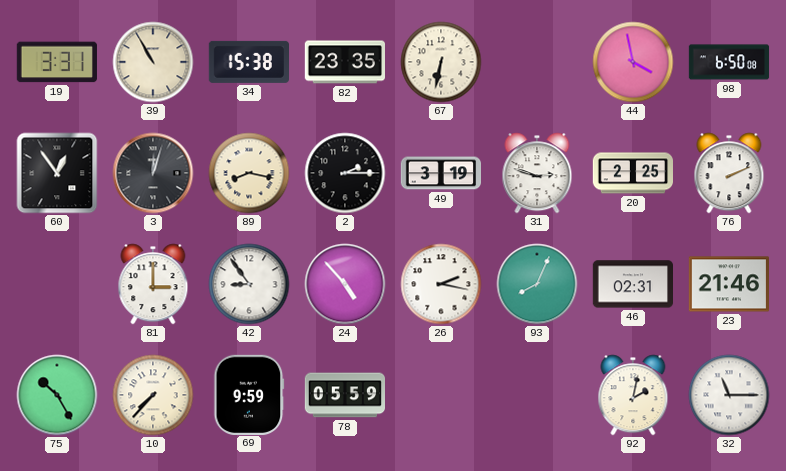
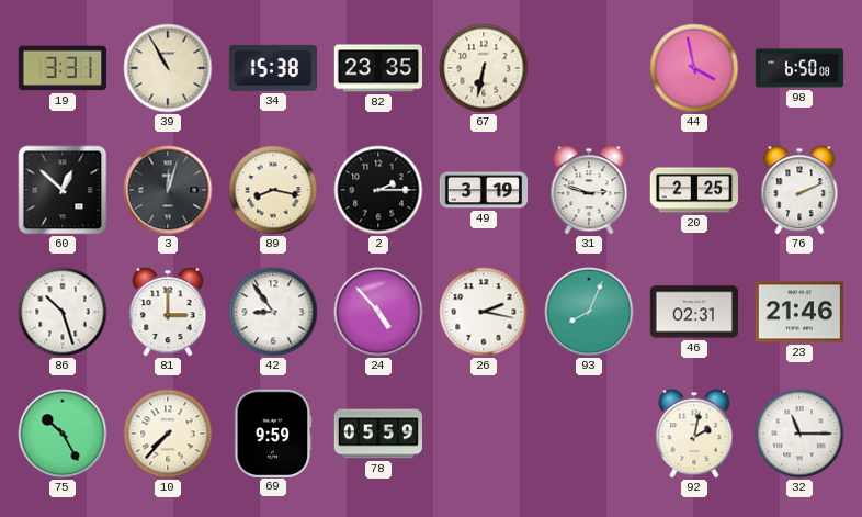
60: 12:54 -> 12:52 (63, 190)
86: none -> 10:27 (63, 312)
